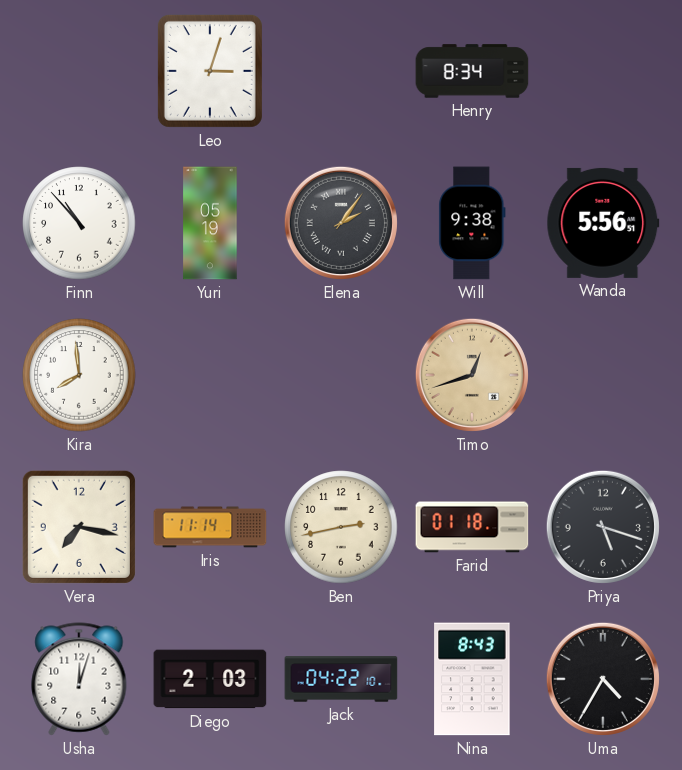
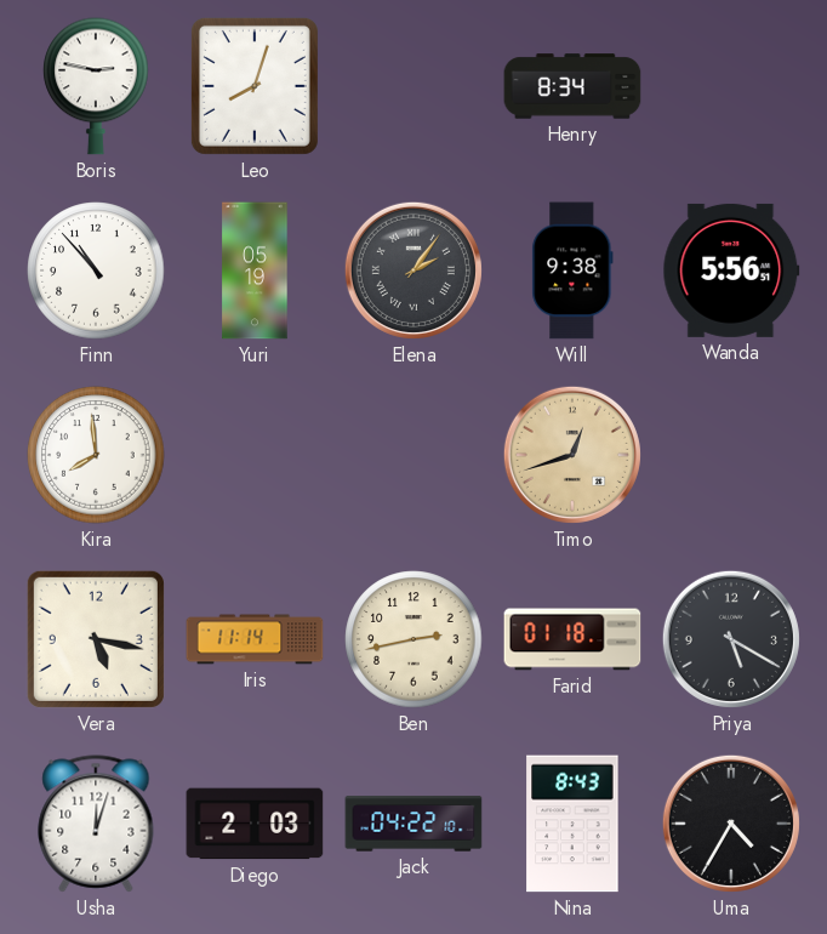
Boris: none -> 2:47 (96, 86)
Leo: 3:03 -> 8:03 (255, 86)
Vera: 7:17 -> 5:17 (96, 639)
Priya: 5:18 -> 5:20 (731, 639)
